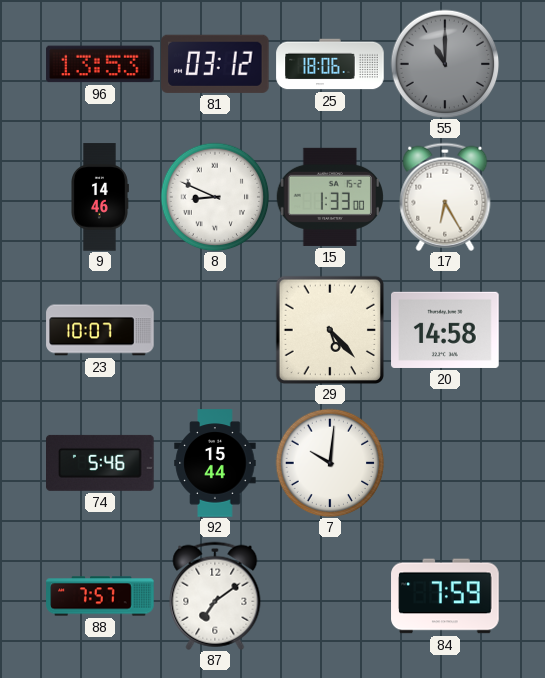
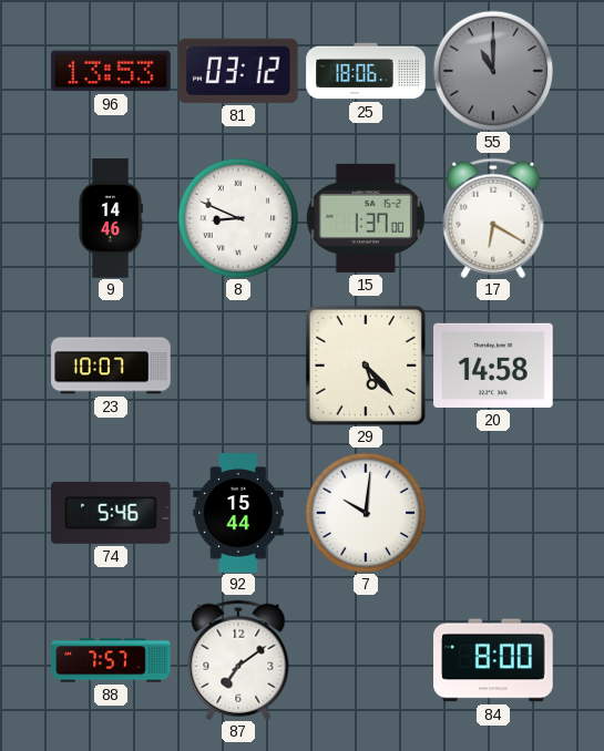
15: 1:33 -> 1:37 (365, 218)
17: 6:25 -> 6:20 (493, 218)
84: 7:59 -> 8:00 (493, 660)
